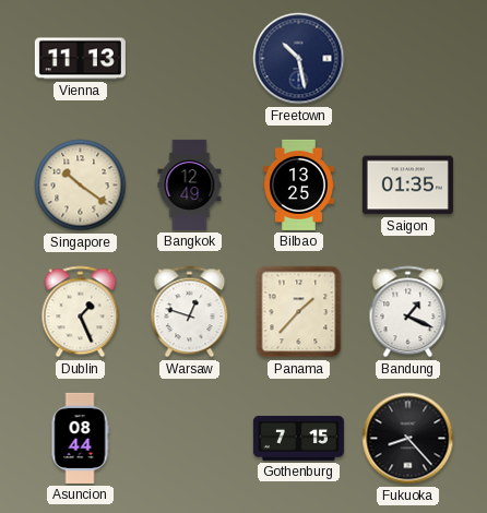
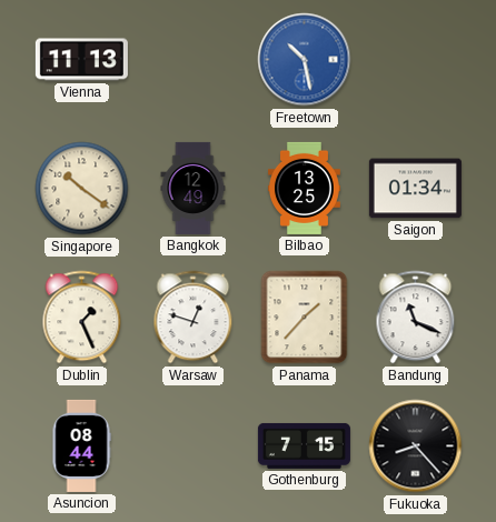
Freetown dial: navy -> blue (305, 60)
Saigon: 01:35 -> 01:34 (415, 189)
Bandung: 1:19 -> 11:19 (416, 318)
